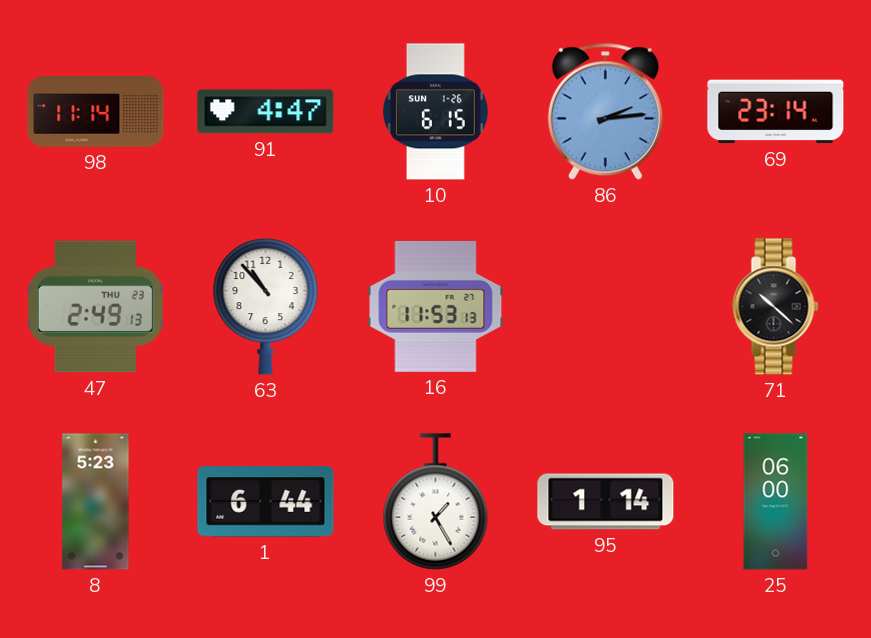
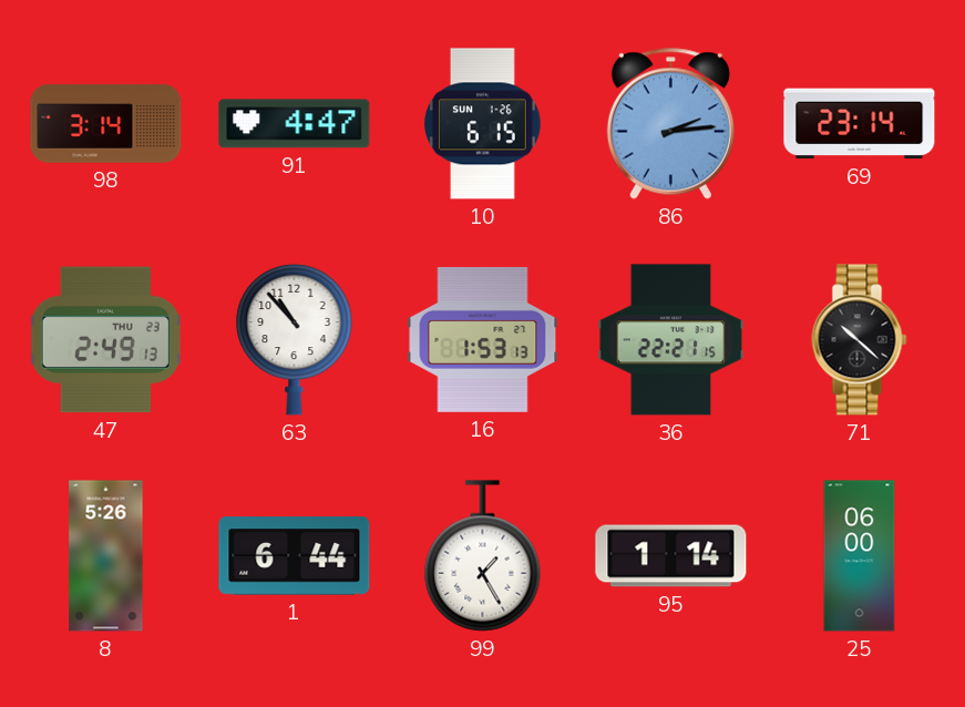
98: 11:14 -> 3:14 (106, 124)
16: 11:53 -> 1:53 (483, 339)
36: none -> 22:21 (671, 340)
8: 5:23 -> 5:26 (106, 556)
